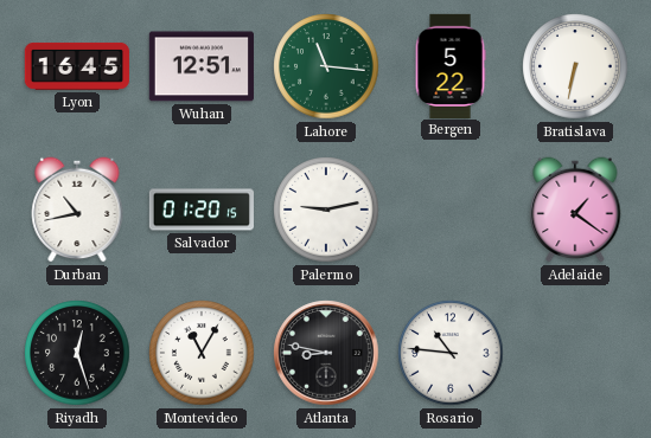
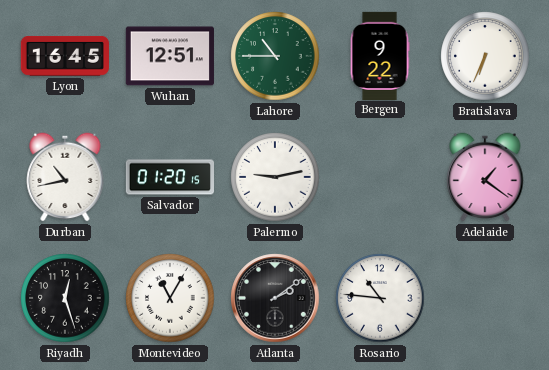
Lahore: 11:16 -> 10:45 (275, 56)
Bergen: 5:22 -> 9:22 (380, 55)
Bratislava: 6:32 -> 6:34 (485, 56)
Atlanta: 8:47 -> 2:09 (275, 298)
